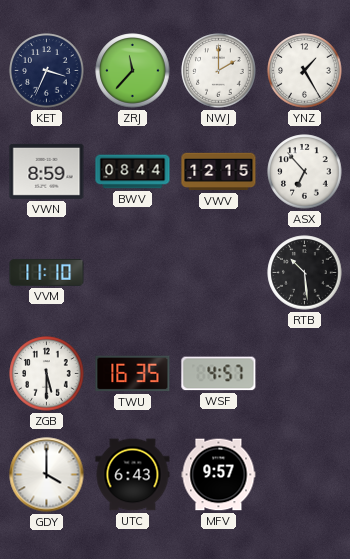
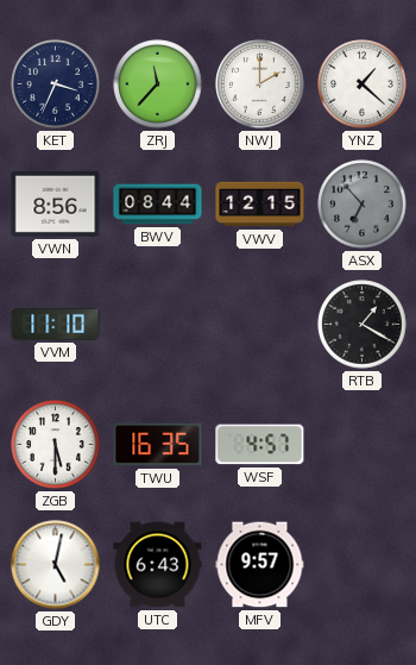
YNZ: 1:25 -> 1:22 (363, 84)
VWN: 8:59 -> 8:56 (56, 203)
ASX dial: white -> grey (363, 205)
RTB: 10:29 -> 1:20 (363, 325)
GDY: 4:00 -> 5:02 (56, 565)
